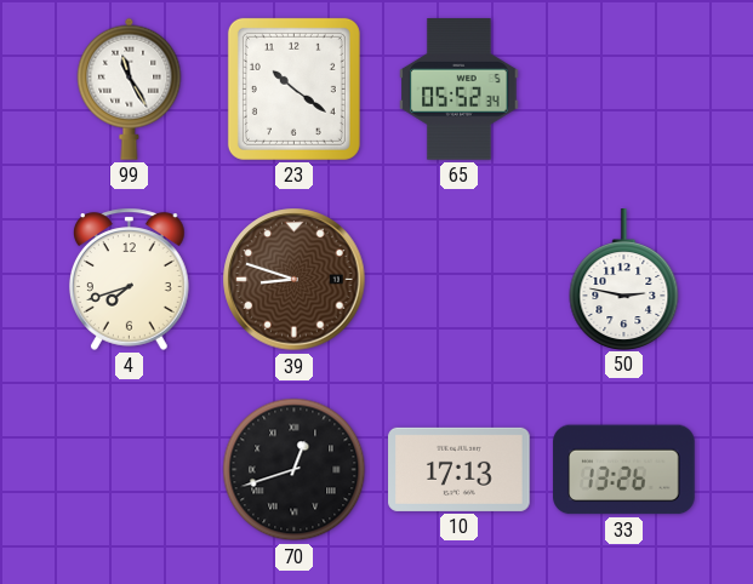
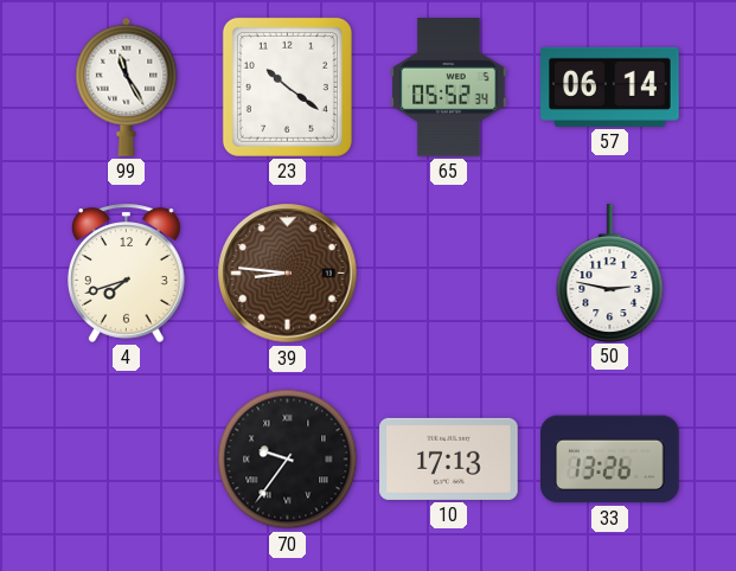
57: none -> 06:14 (610, 86)
39: 8:48 -> 8:46 (288, 274)
70: 12:42 -> 9:36 (288, 460)
